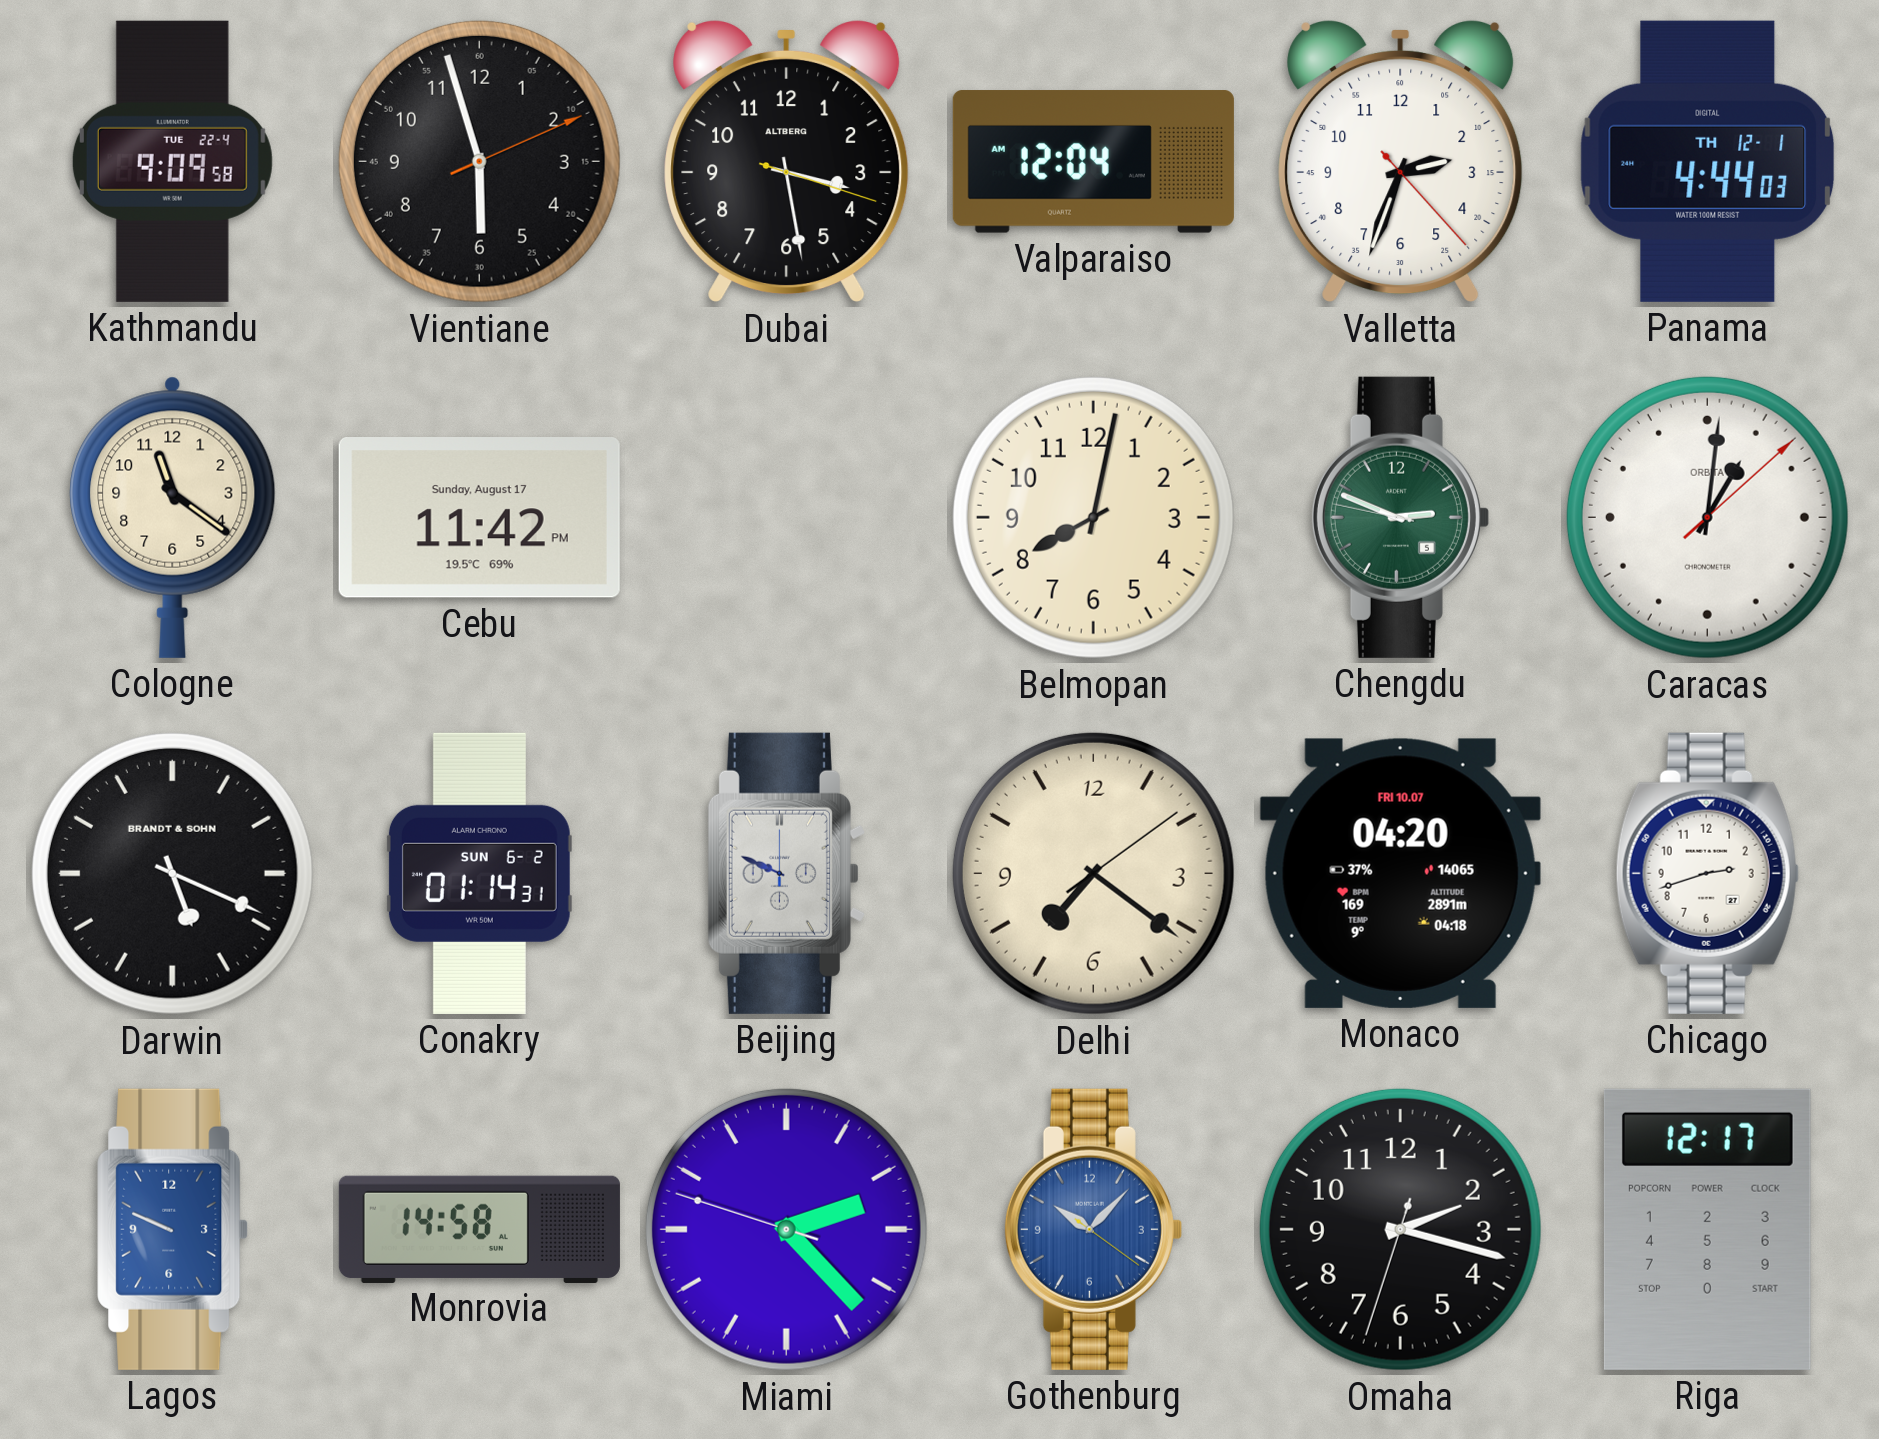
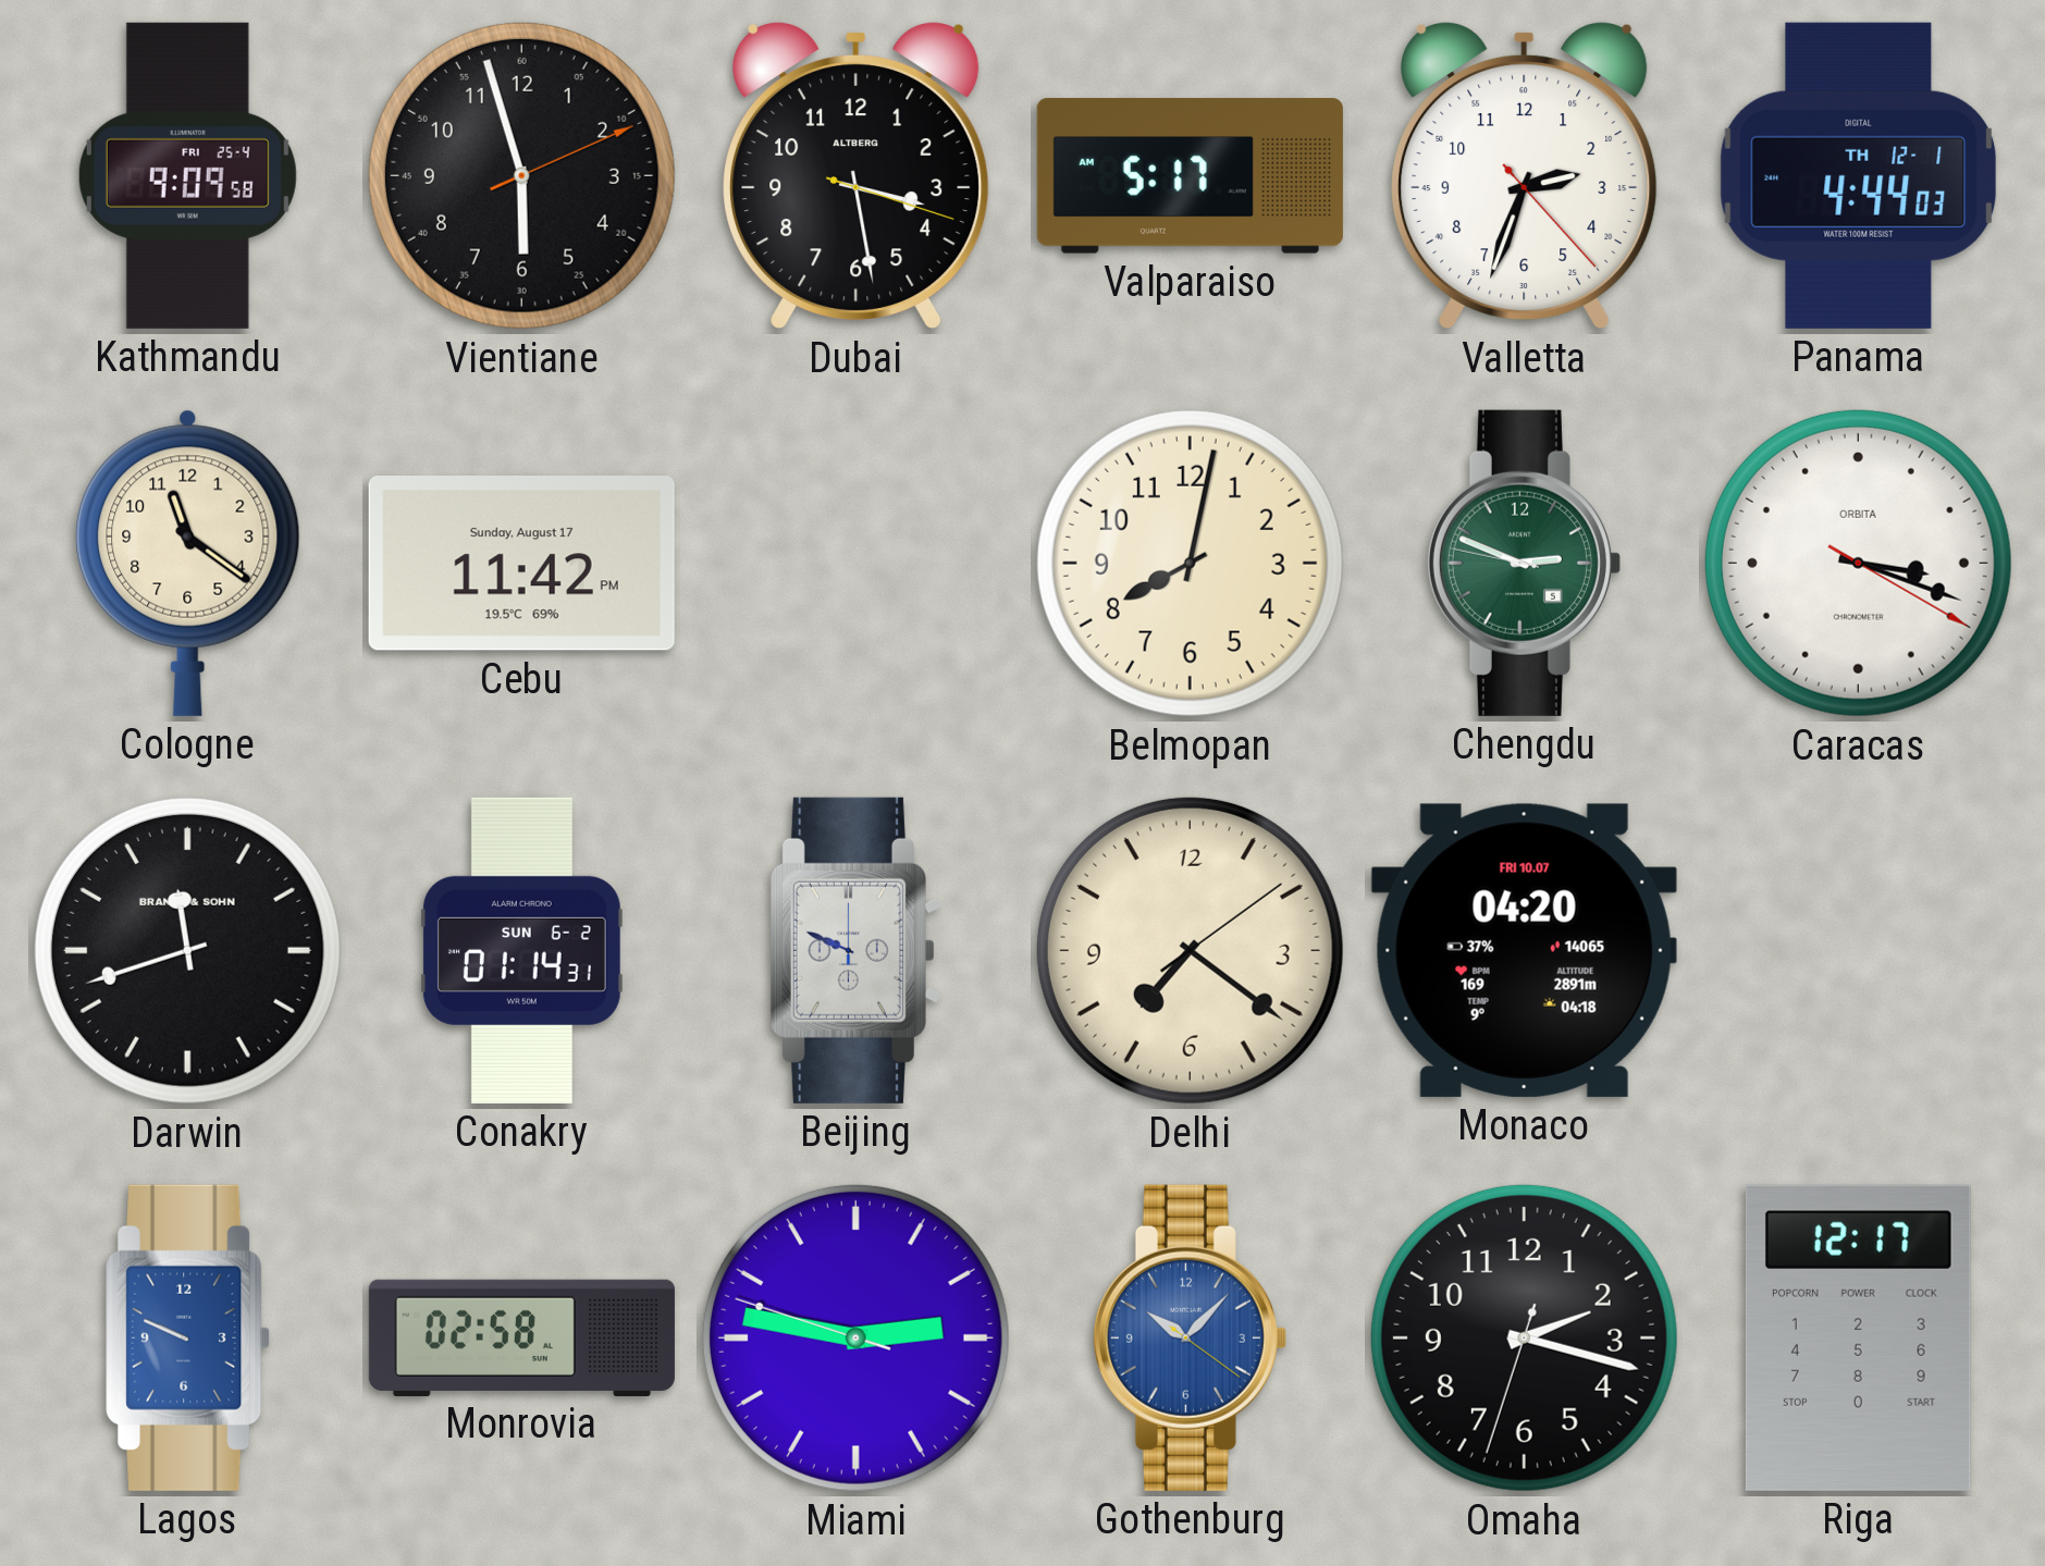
Kathmandu date: TUE 22-4 -> FRI 25-4 (187, 175)
Valparaiso: 12:04 -> 5:17 (1190, 176)
Caracas: 1:01 -> 3:18 (1858, 563)
Darwin: 5:19 -> 11:42 (187, 950)
Chicago: 2:42 -> none (1707, 873)
Monrovia: 14:58 -> 02:58 (521, 1337)
Miami: 2:22 -> 2:46 (855, 1337)
